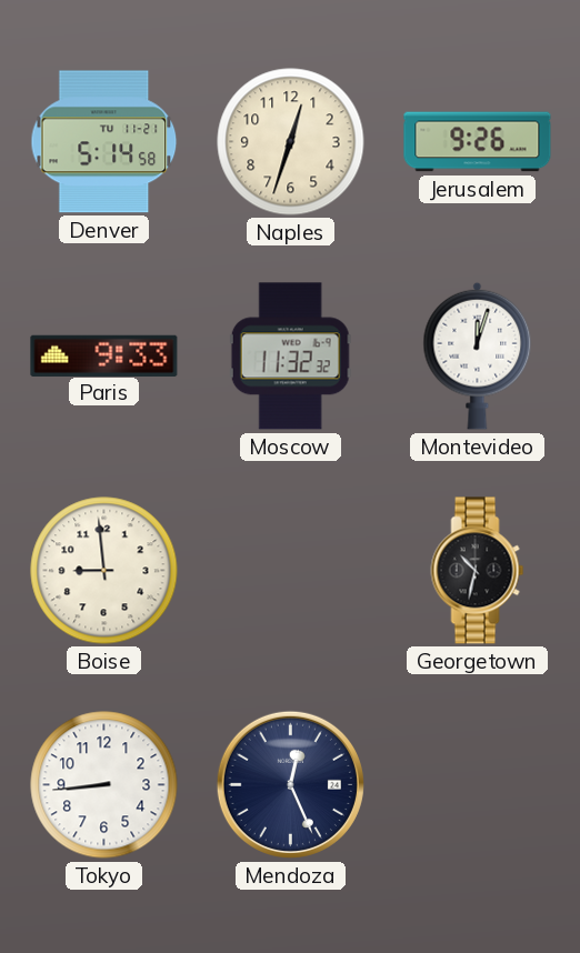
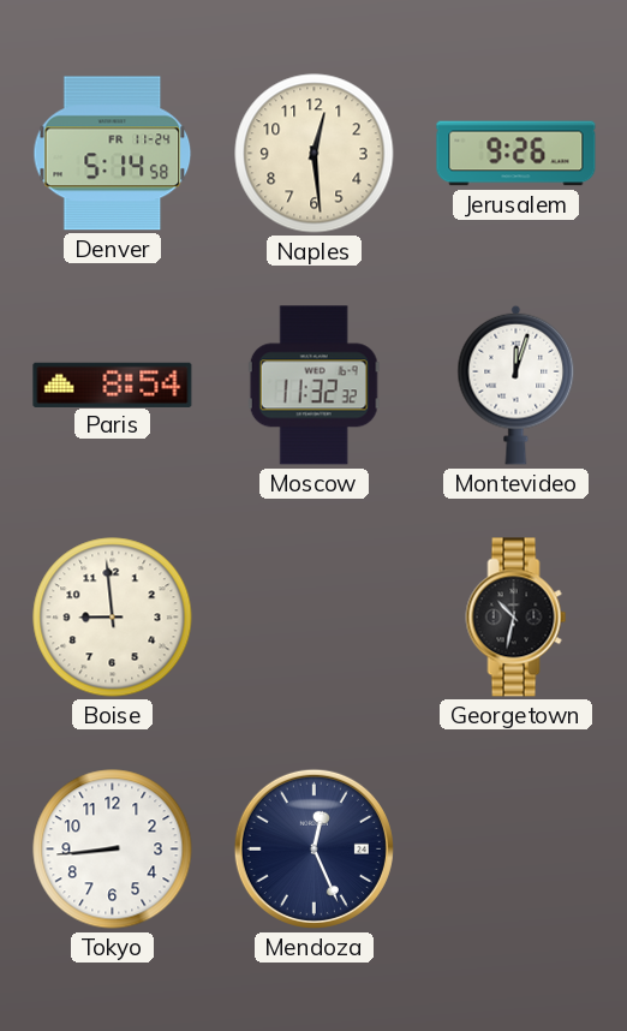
Denver date: TU 11-21 -> FR 11-24 (113, 154)
Naples: 12:33 -> 12:29 (315, 154)
Paris: 9:33 -> 8:54 (113, 385)
